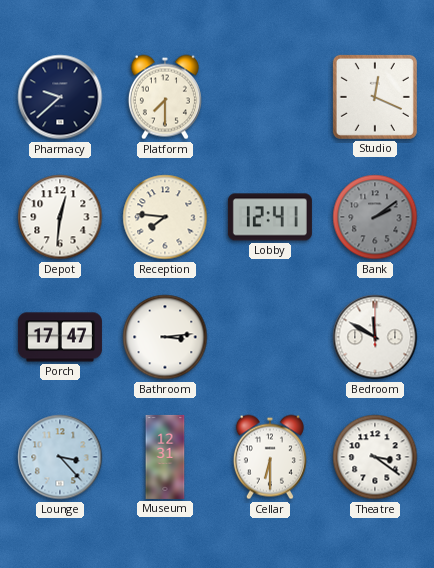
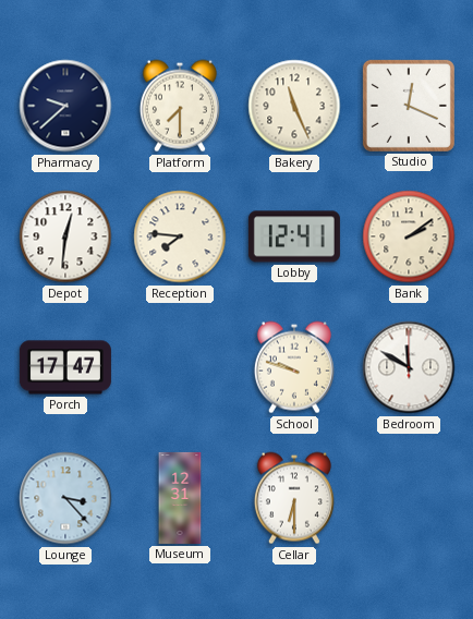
Bakery: none -> 11:26 (294, 106)
Bank dial: grey -> cream (409, 236)
Bathroom: 3:14 -> none (165, 337)
School: none -> 9:48 (294, 367)
Theatre: 3:21 -> none (375, 457)
